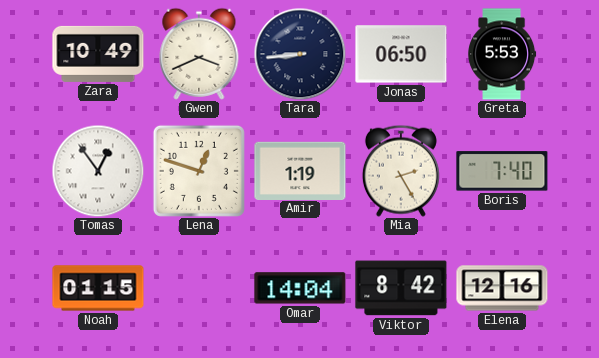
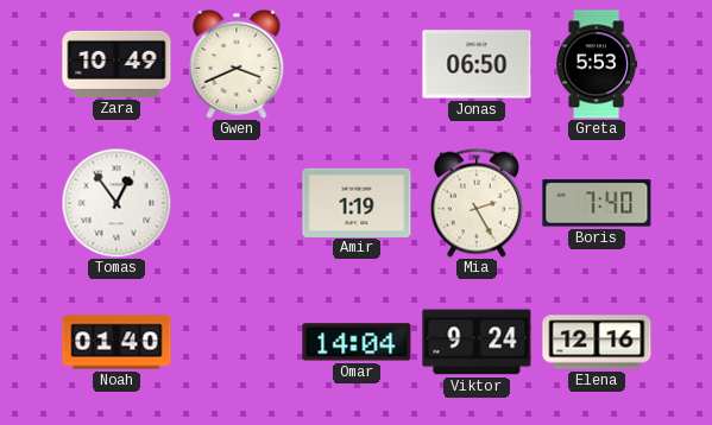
Tara: 8:44 -> none (300, 54)
Lena: 12:48 -> none (199, 171)
Noah: 01:15 -> 01:40 (116, 342)
Viktor: 8:42 -> 9:24 (477, 342)
